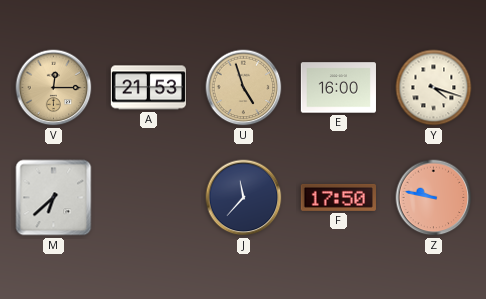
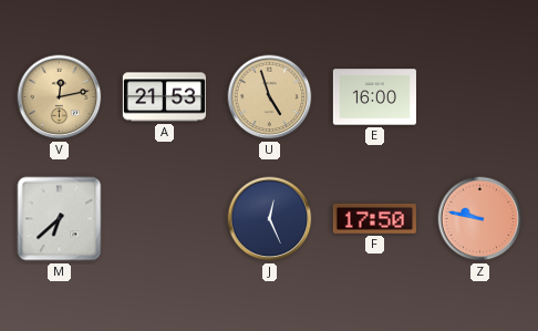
V: 12:15 -> 12:13 (60, 97)
Y: 4:18 -> none (434, 88)
J: 11:37 -> 12:26 (270, 219)
